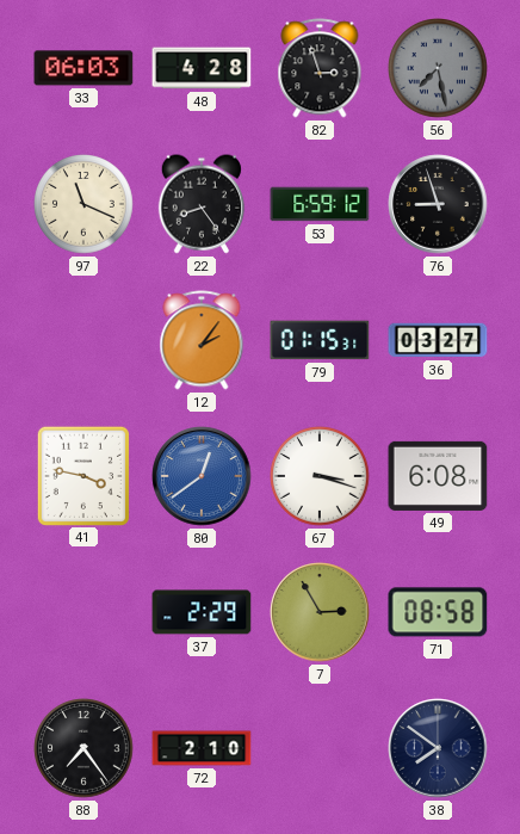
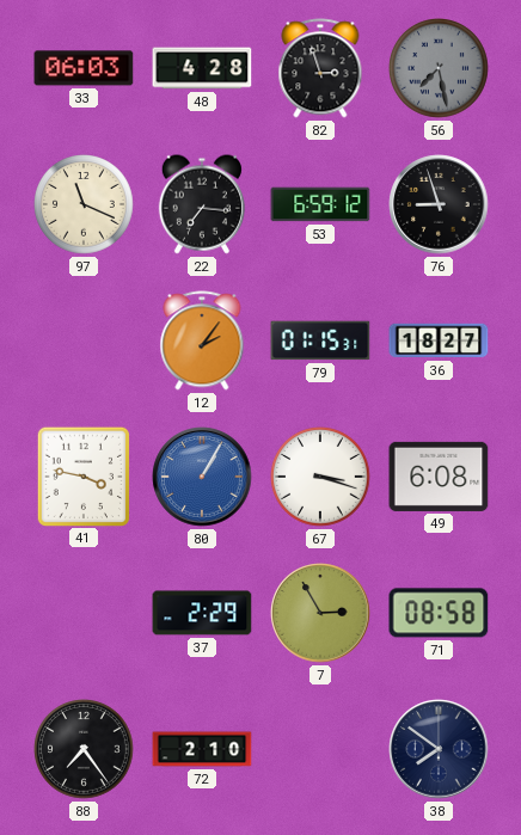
22: 8:24 -> 7:16 (202, 204)
36: 03:27 -> 18:27 (439, 340)
80: 12:39 -> 1:05 (202, 477)
